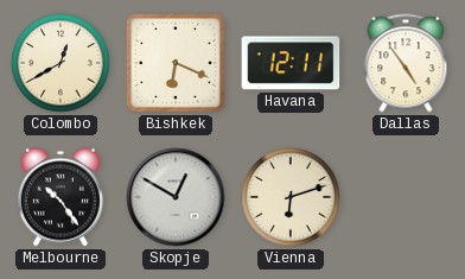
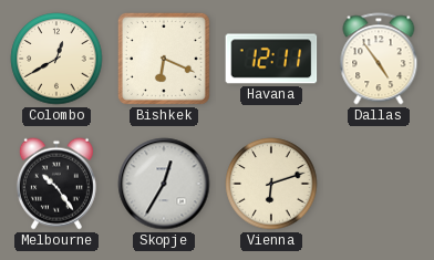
Skopje: 12:50 -> 12:35 (164, 184)
